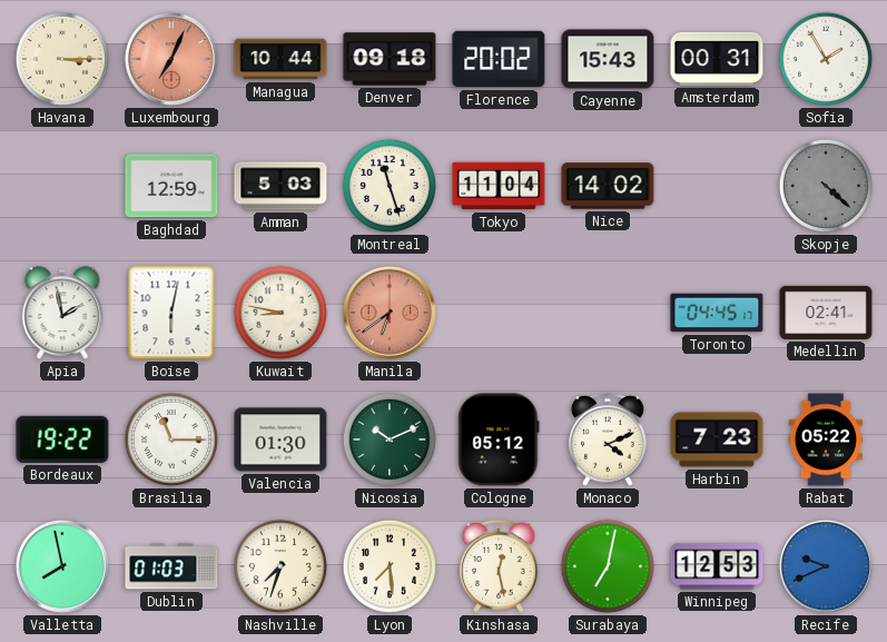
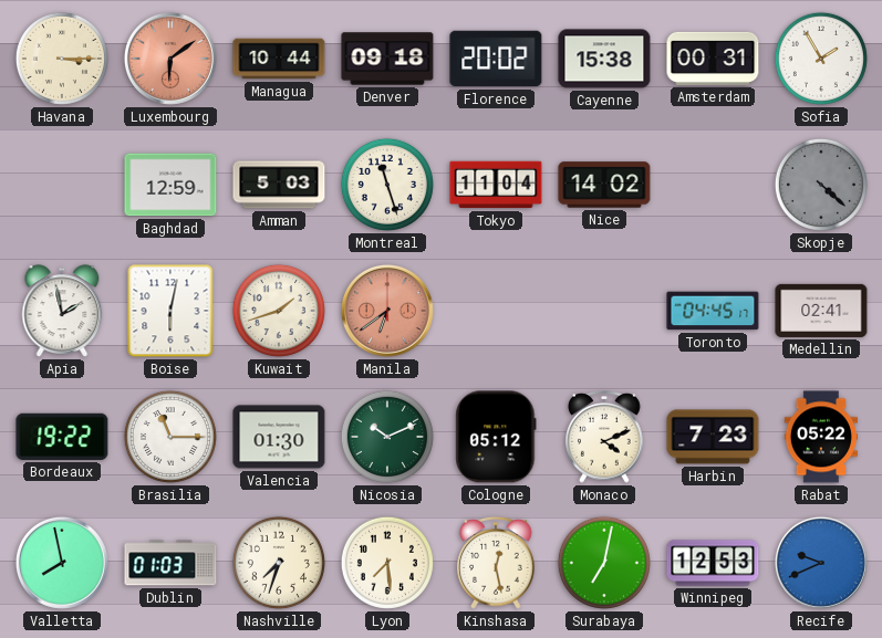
Luxembourg: 7:04 -> 6:09 (170, 59)
Cayenne: 15:43 -> 15:38 (604, 59)
Kuwait: 8:47 -> 1:42 (279, 311)
